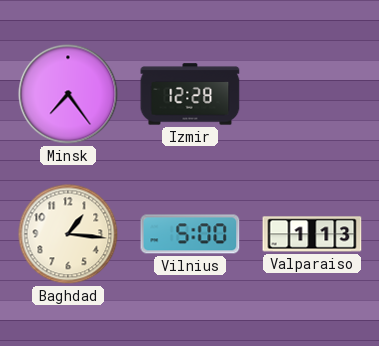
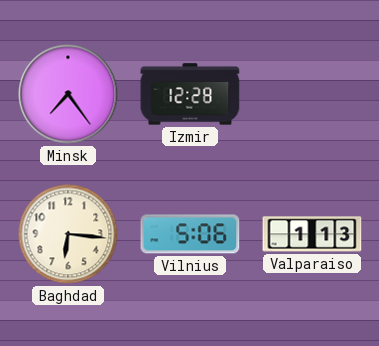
Baghdad: 1:16 -> 6:16 (68, 234)
Vilnius: 5:00 -> 5:06 (190, 234)
